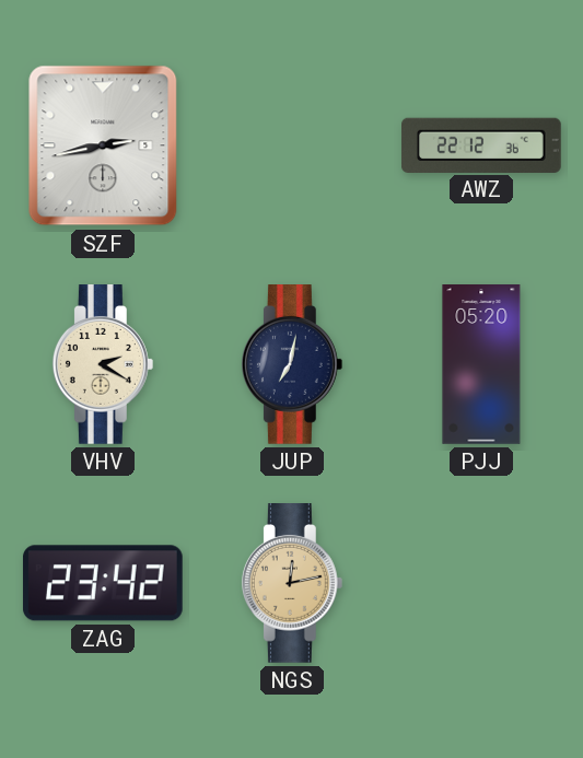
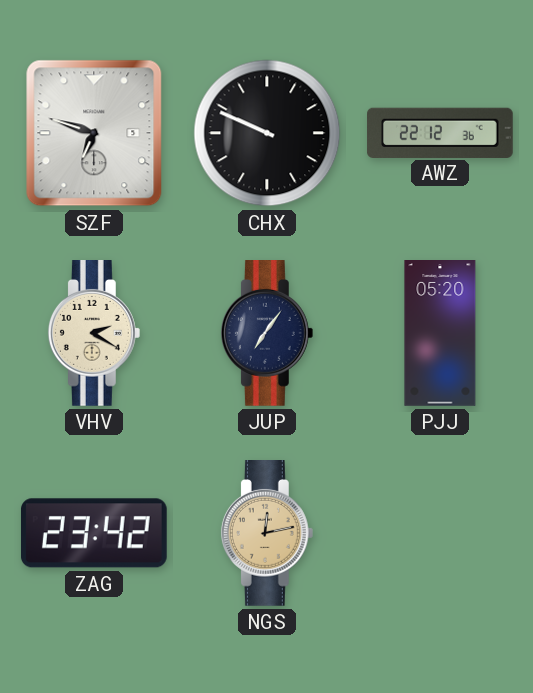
SZF: 2:43 -> 6:48 (94, 133)
CHX: none -> 9:49 (267, 133)
JUP: 7:02 -> 7:06 (267, 334)
